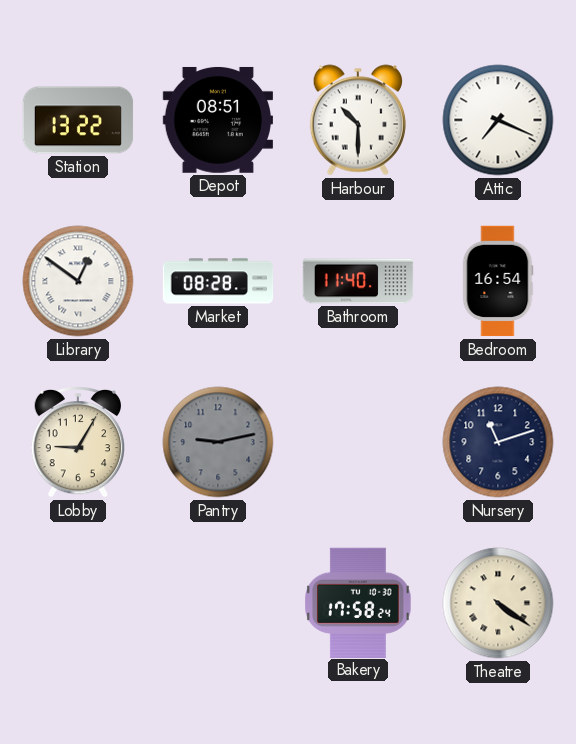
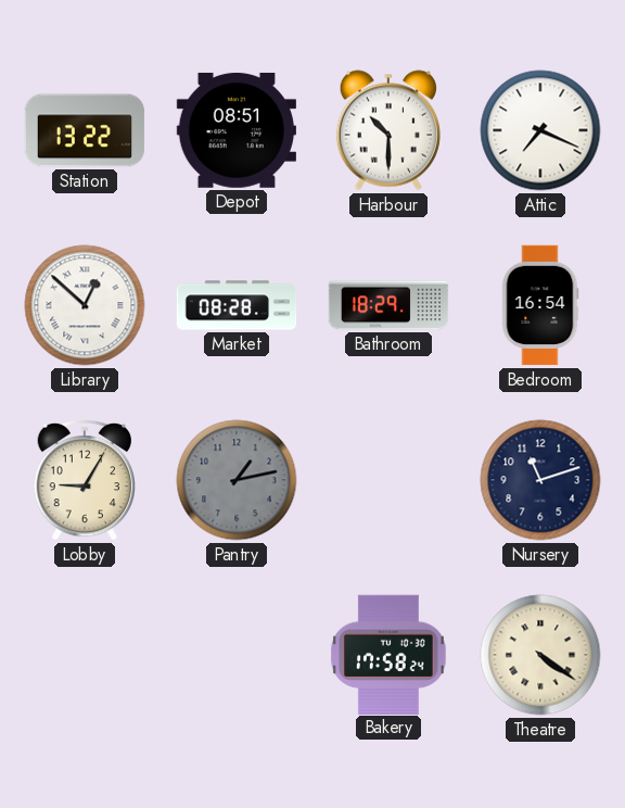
Library: 12:51 -> 12:52 (85, 305)
Bathroom: 11:40 -> 18:29 (388, 305)
Pantry: 9:13 -> 1:13 (237, 480)
